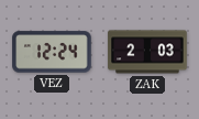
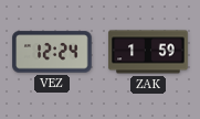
ZAK: 2:03 -> 1:59 (148, 52)
